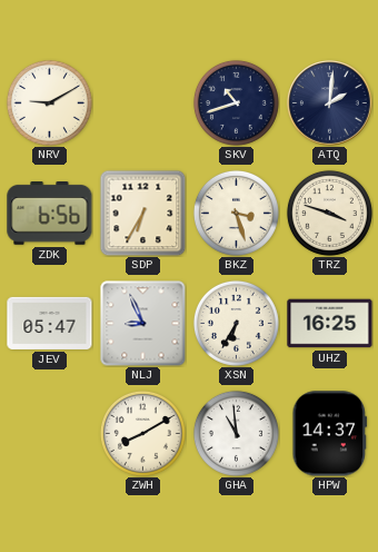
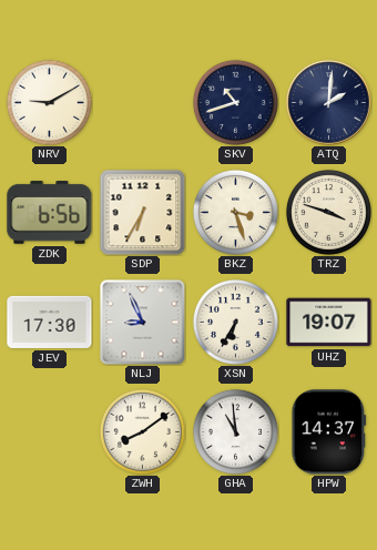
JEV: 05:47 -> 17:30 (50, 322)
UHZ: 16:25 -> 19:07 (329, 323)
ZWH: 8:10 -> 8:09 (142, 431)
